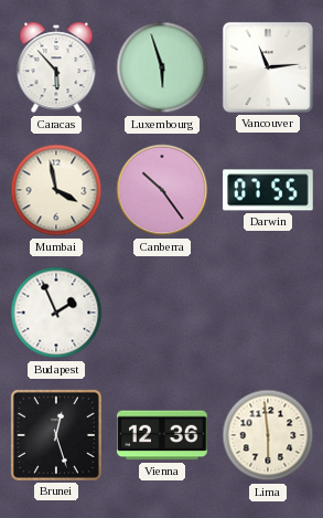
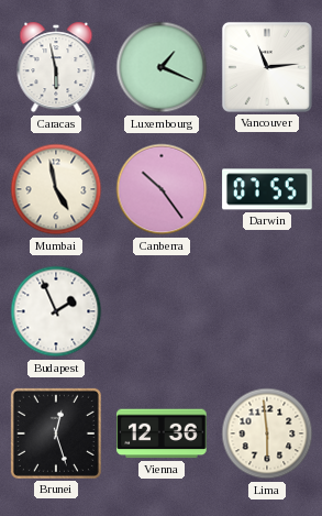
Caracas: 5:53 -> 5:58 (56, 67)
Luxembourg: 5:57 -> 1:19 (162, 67)
Mumbai: 3:58 -> 4:58 (56, 189)
